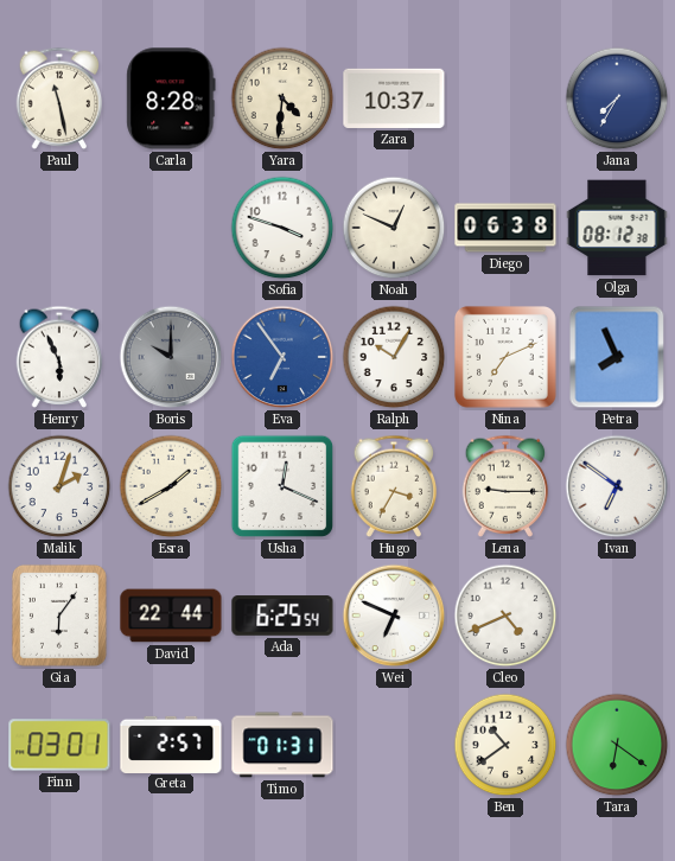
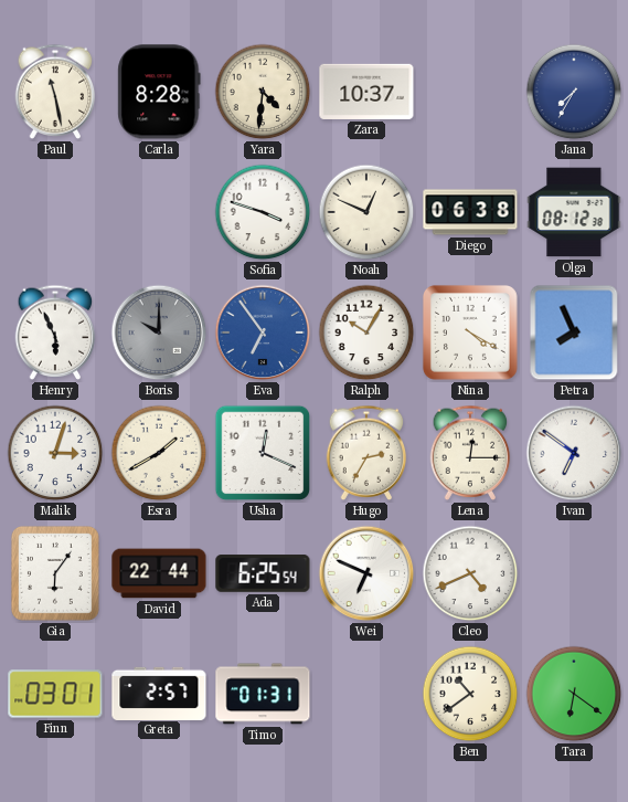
Nina: 7:11 -> 4:20 (470, 333)
Malik: 2:03 -> 3:03 (55, 453)
Hugo: 3:35 -> 2:35 (366, 453)
Lena: 9:15 -> 12:15 (470, 453)
